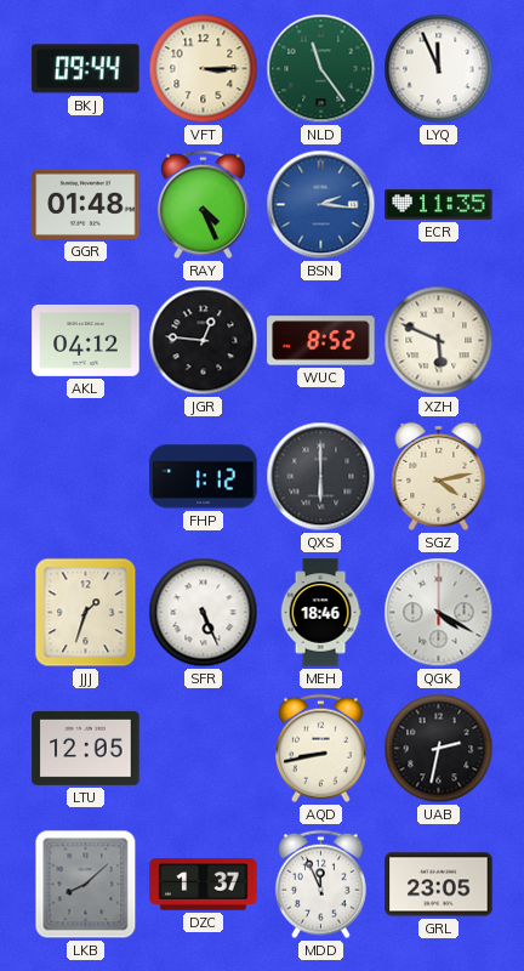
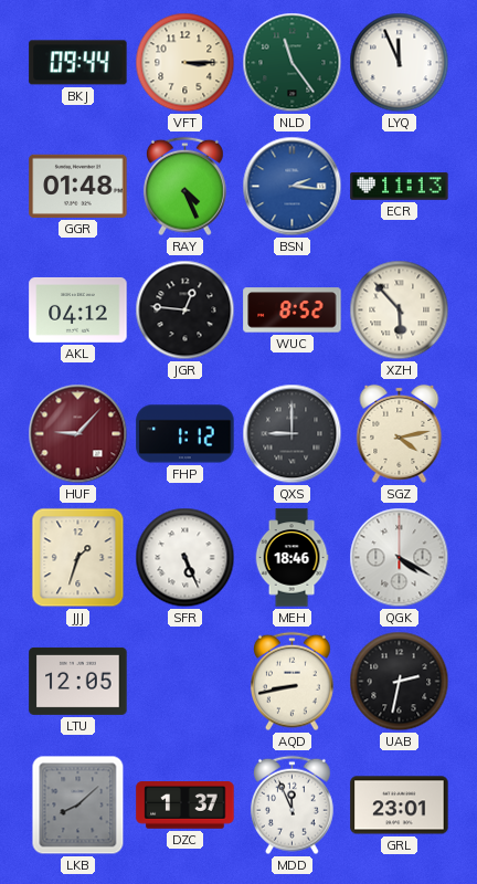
ECR: 11:35 -> 11:13 (400, 187)
XZH: 5:49 -> 5:53 (400, 311)
HUF: none -> 9:07 (78, 434)
QXS: 6:00 -> 9:00 (293, 434)
GRL: 23:05 -> 23:01 (400, 806)
